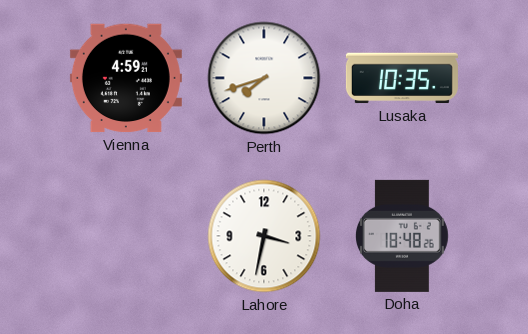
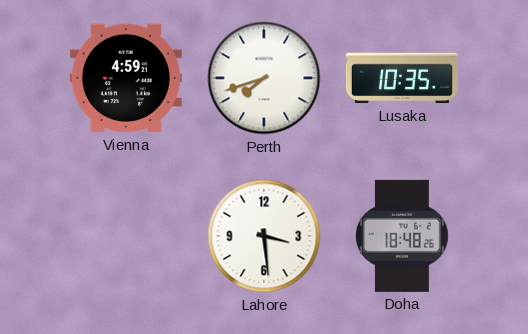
Lahore: 3:32 -> 3:29 (264, 236)
